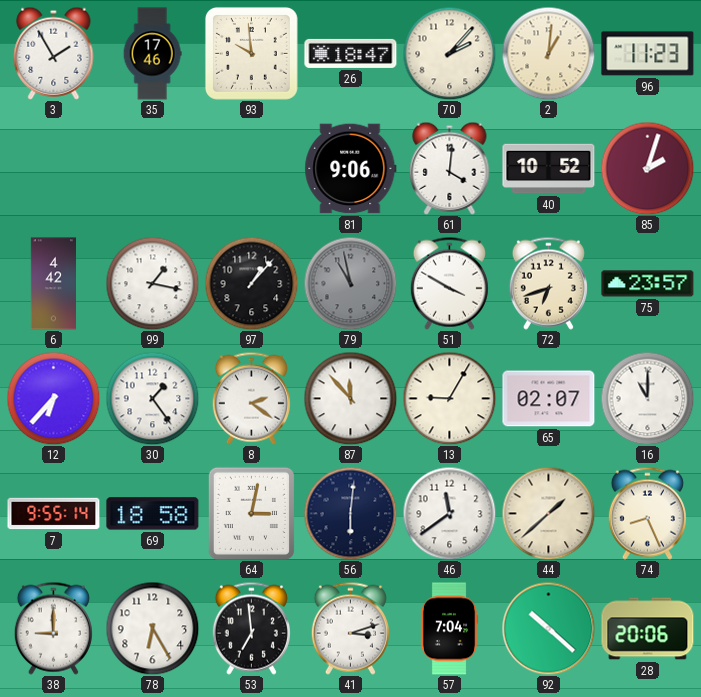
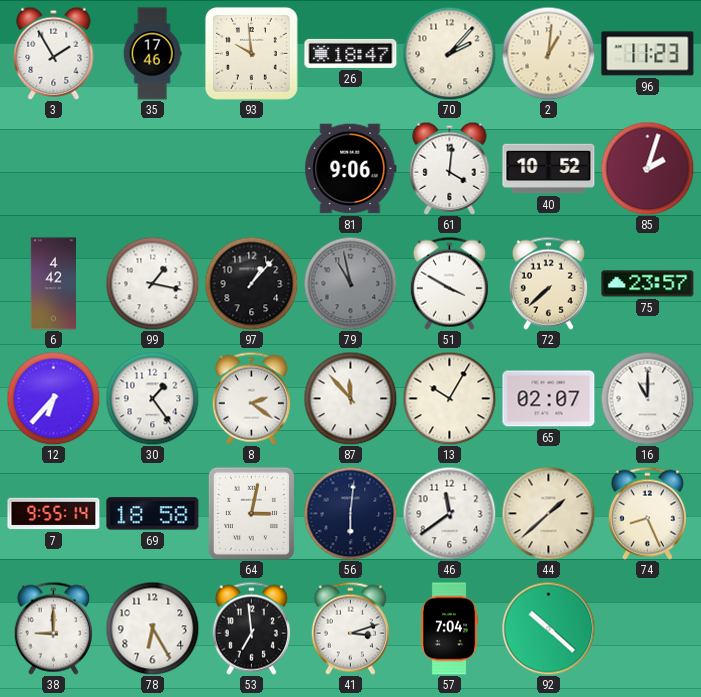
72: 6:42 -> 7:38 (548, 283)
13: 9:05 -> 10:05 (449, 398)
28: 20:06 -> none (648, 629)
